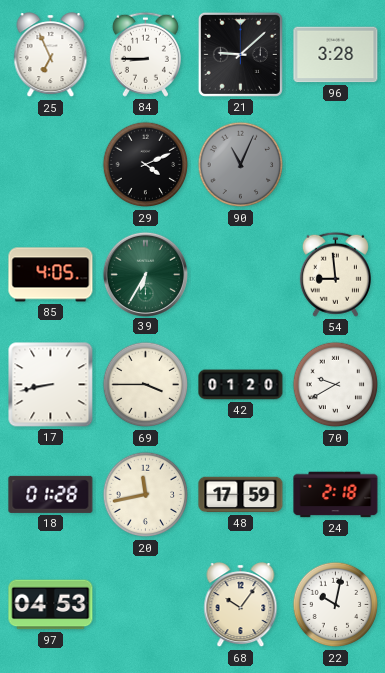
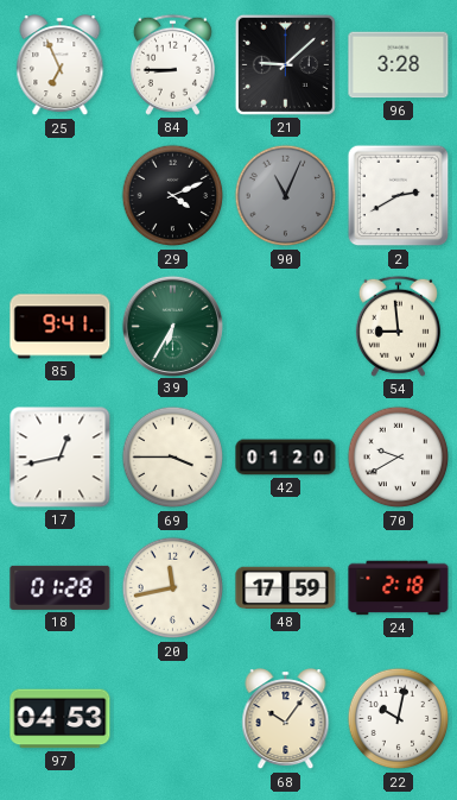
2: none -> 2:40 (399, 196)
85: 4:05 -> 9:41 (61, 327)
17: 8:43 -> 12:43 (61, 458)
